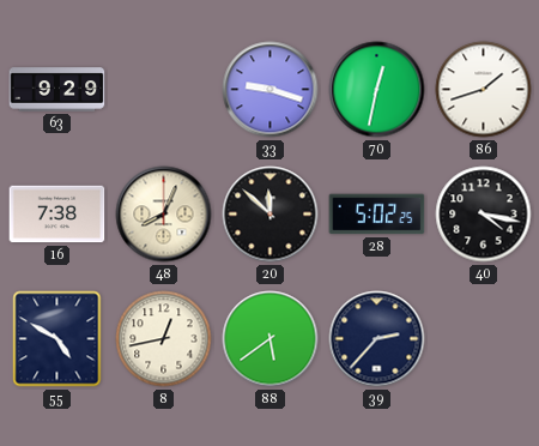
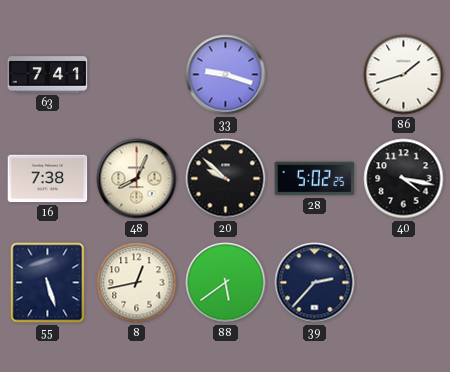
63: 9:29 -> 7:41 (48, 75)
70: 12:32 -> none (377, 90)
20: 11:52 -> 9:52 (226, 179)
55: 4:50 -> 5:27 (48, 283)
